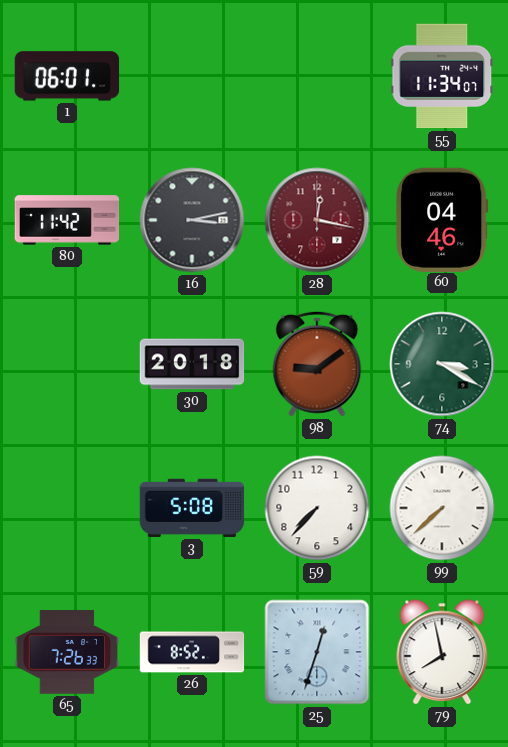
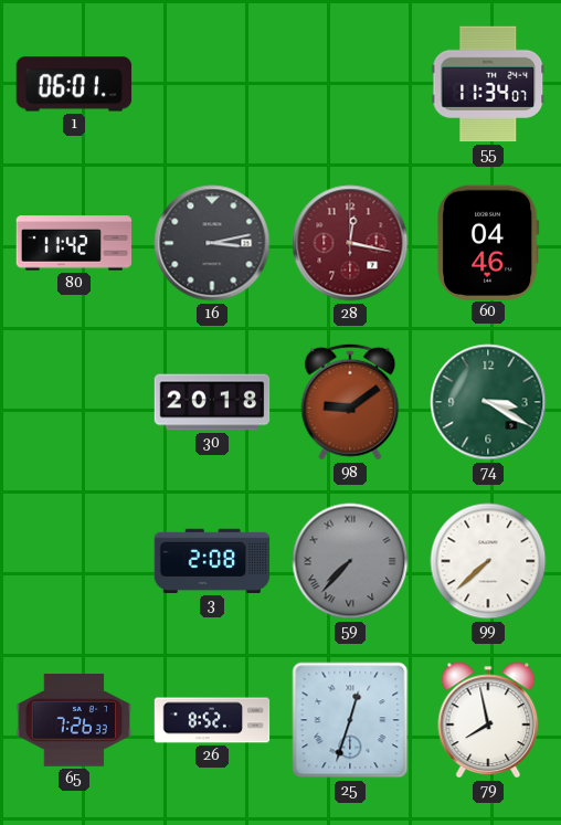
3: 5:08 -> 2:08 (212, 561)
59 dial: white -> grey (350, 561)
59 numerals: Arabic -> Roman (350, 561)
